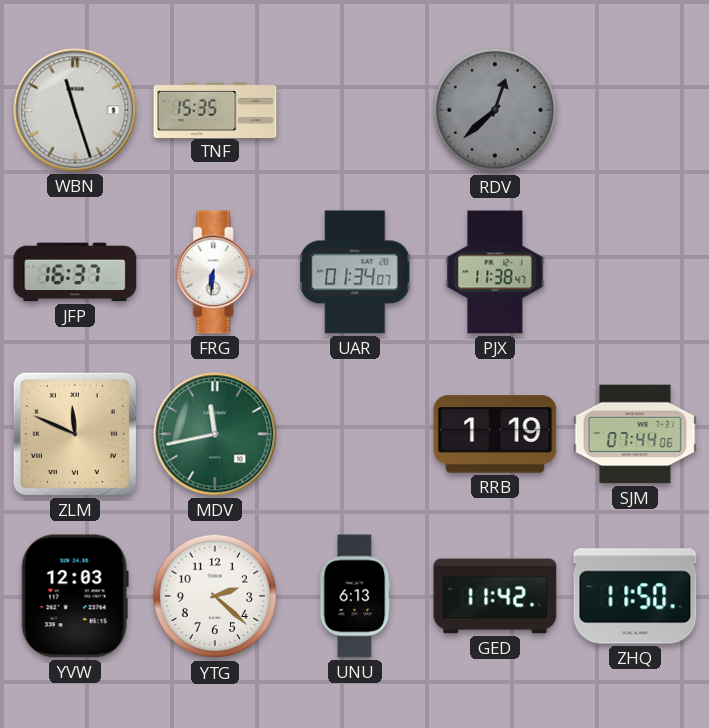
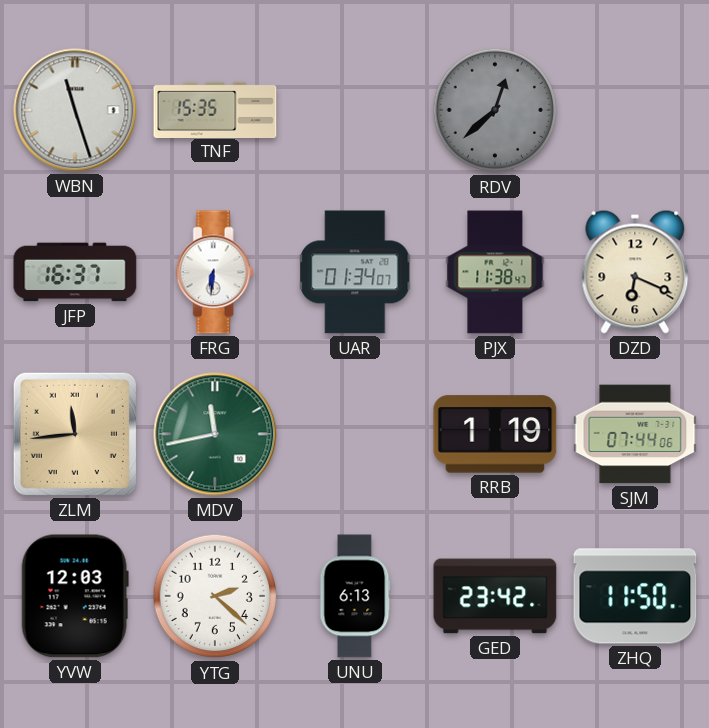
DZD: none -> 6:19 (635, 272)
ZLM: 11:49 -> 11:44 (75, 434)
GED: 11:42 -> 23:42 (495, 596)
